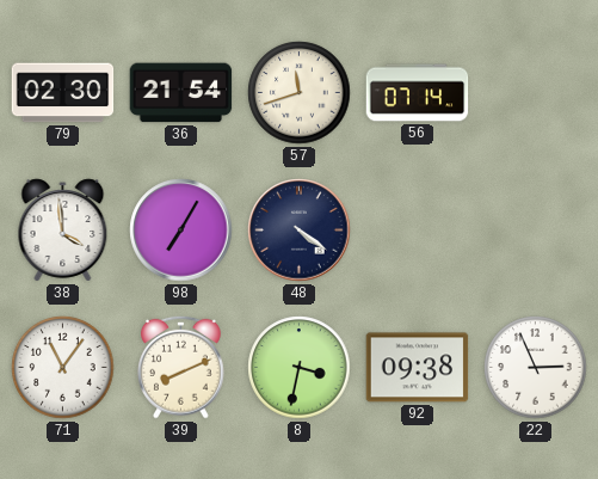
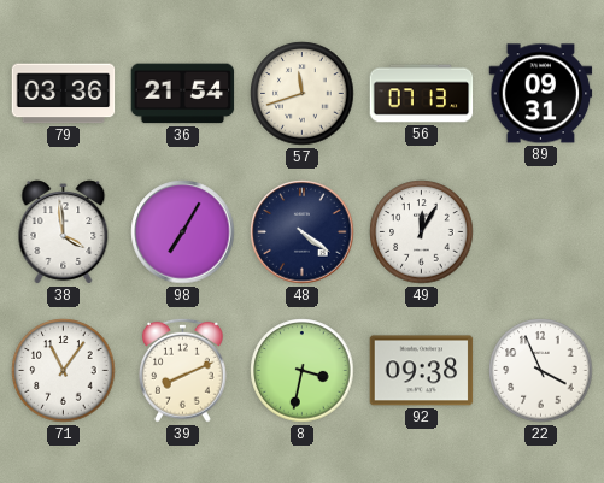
79: 02:30 -> 03:36 (64, 94)
56: 07:14 -> 07:13 (422, 94)
89: none -> 09:31 (541, 94)
49: none -> 12:05 (422, 232)
22: 2:56 -> 3:56 (541, 371)
